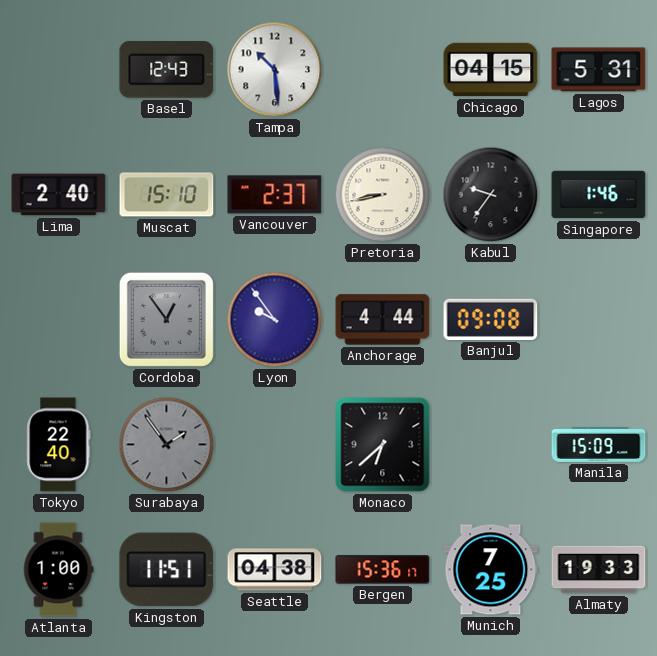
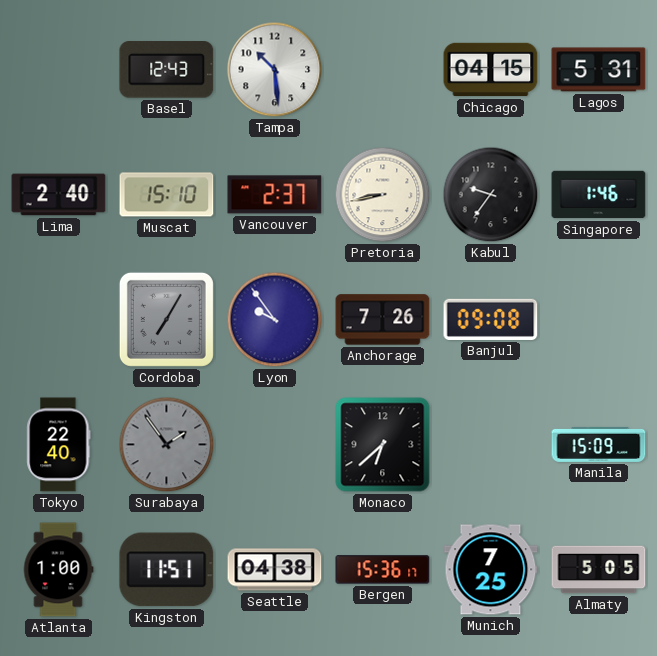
Cordoba: 12:54 -> 7:05 (166, 319)
Anchorage: 4:44 -> 7:26 (383, 320)
Almaty: 19:33 -> 5:05 (599, 570)
